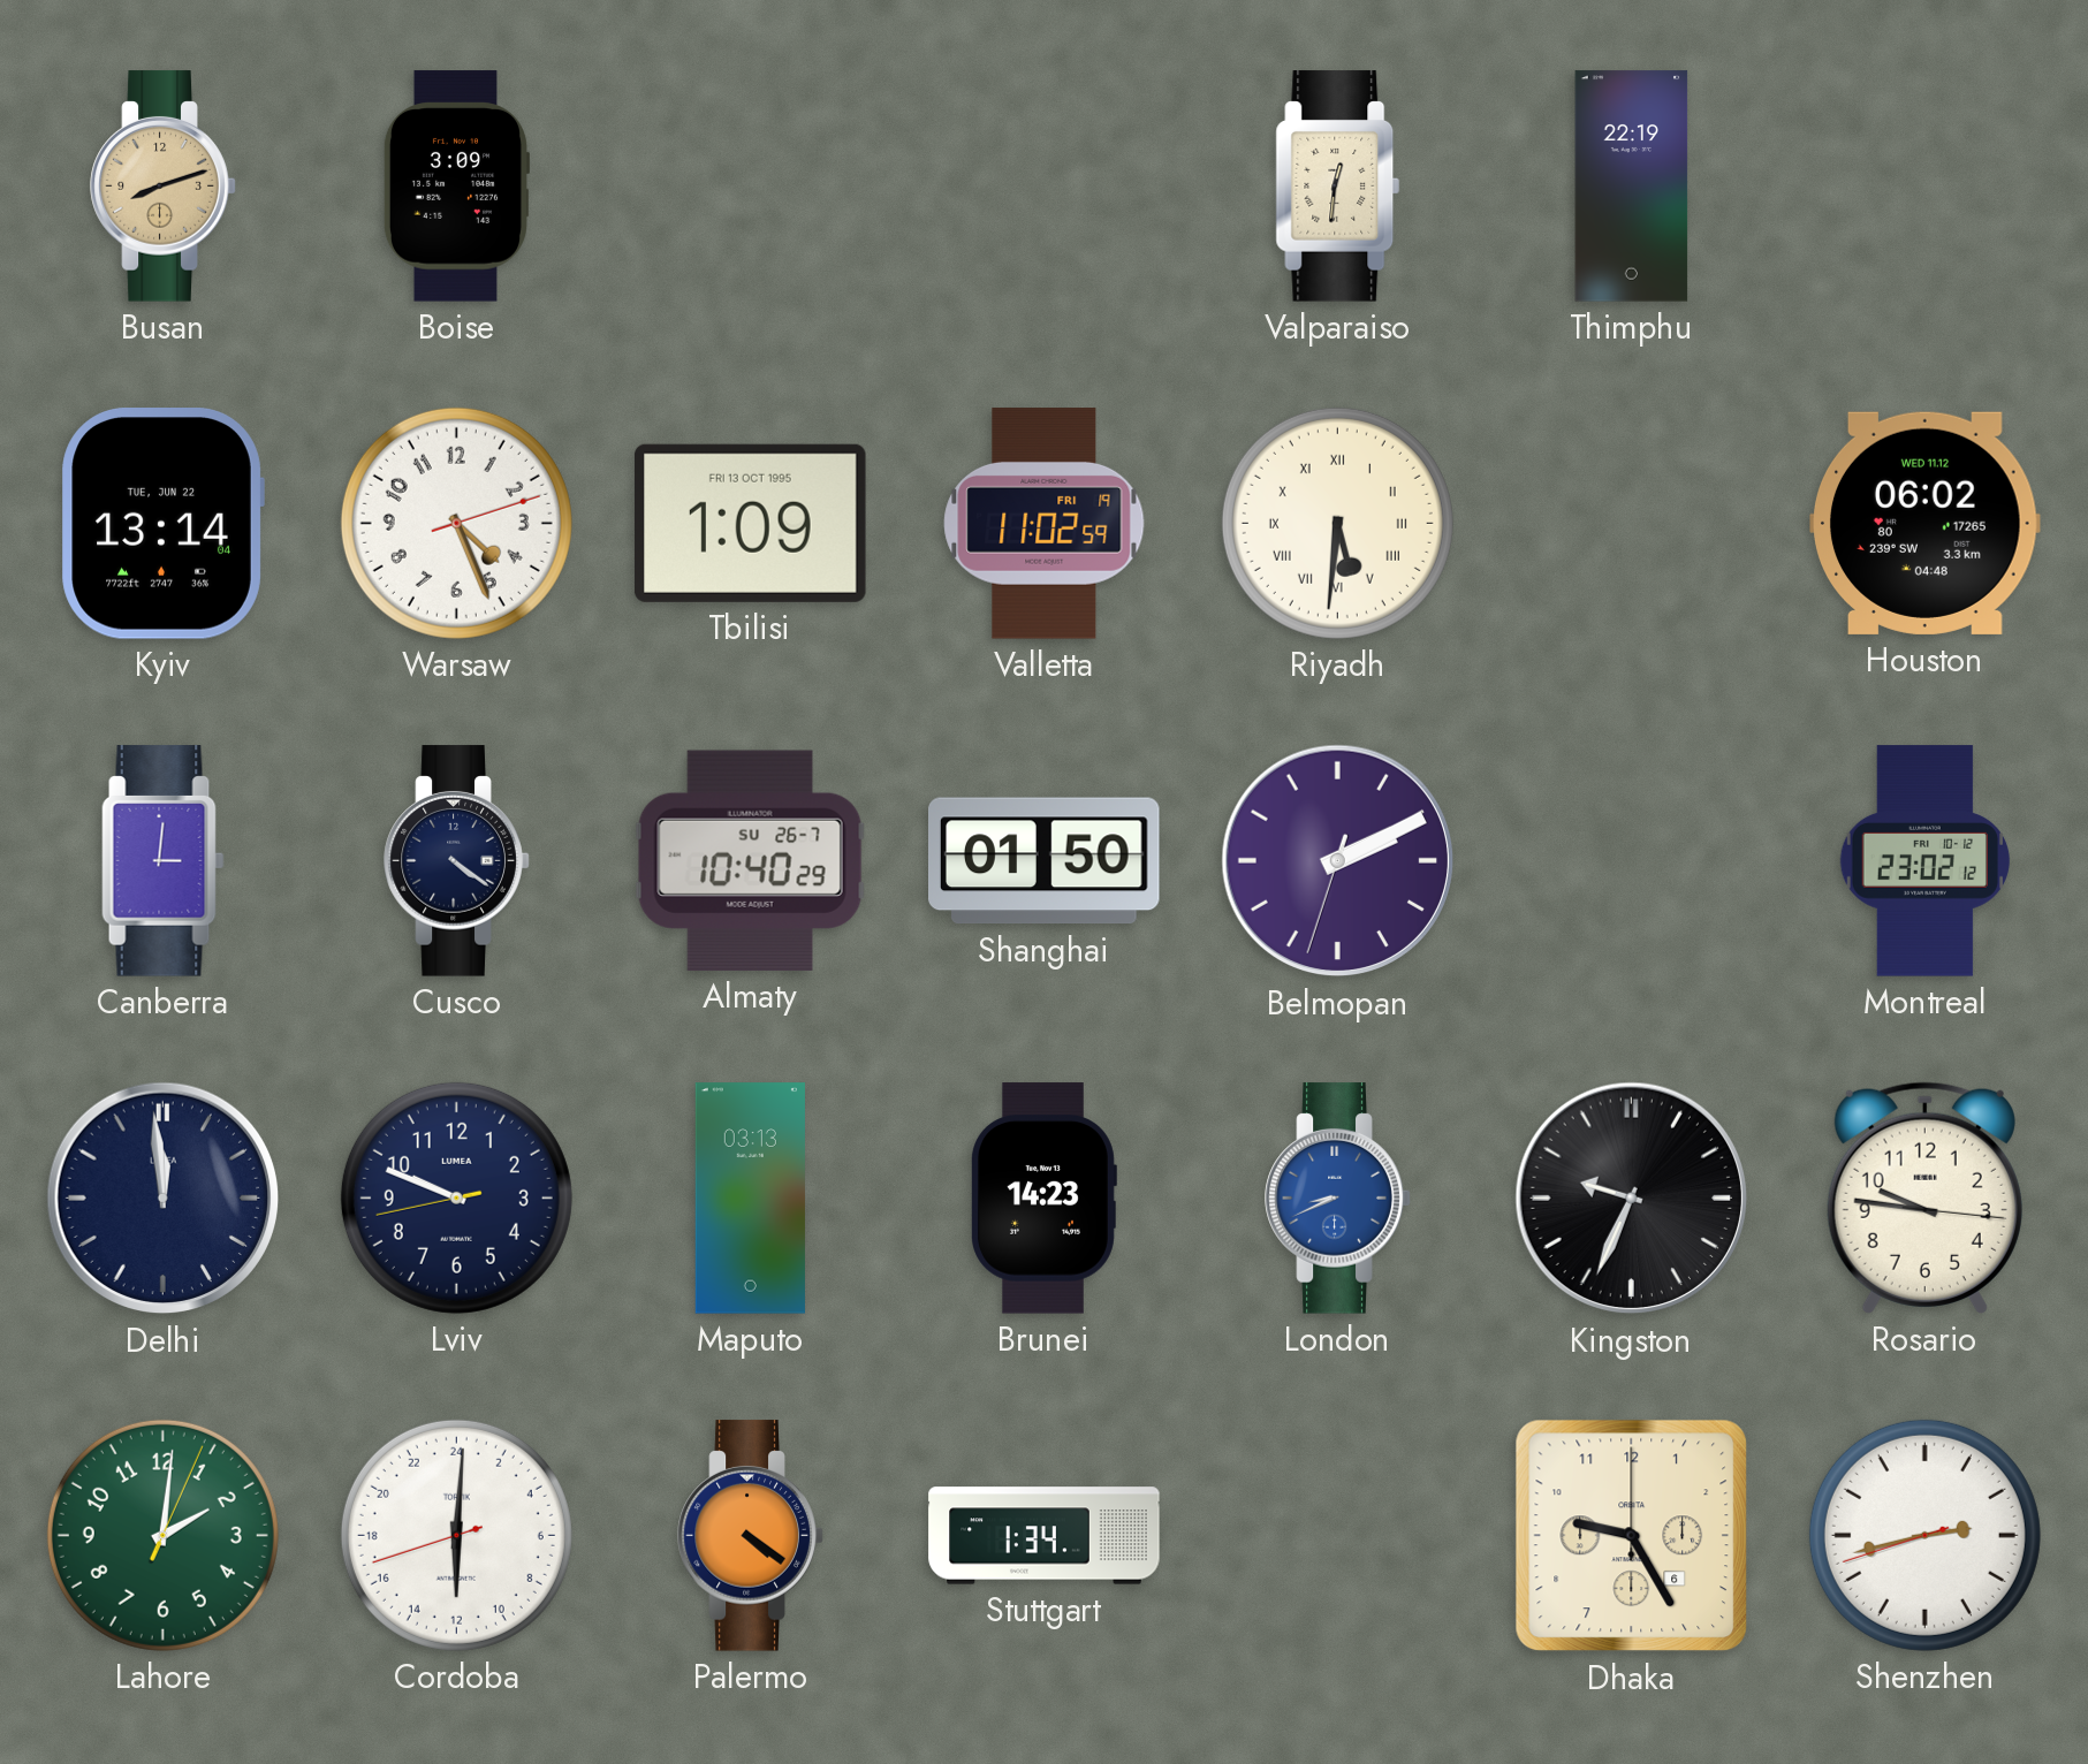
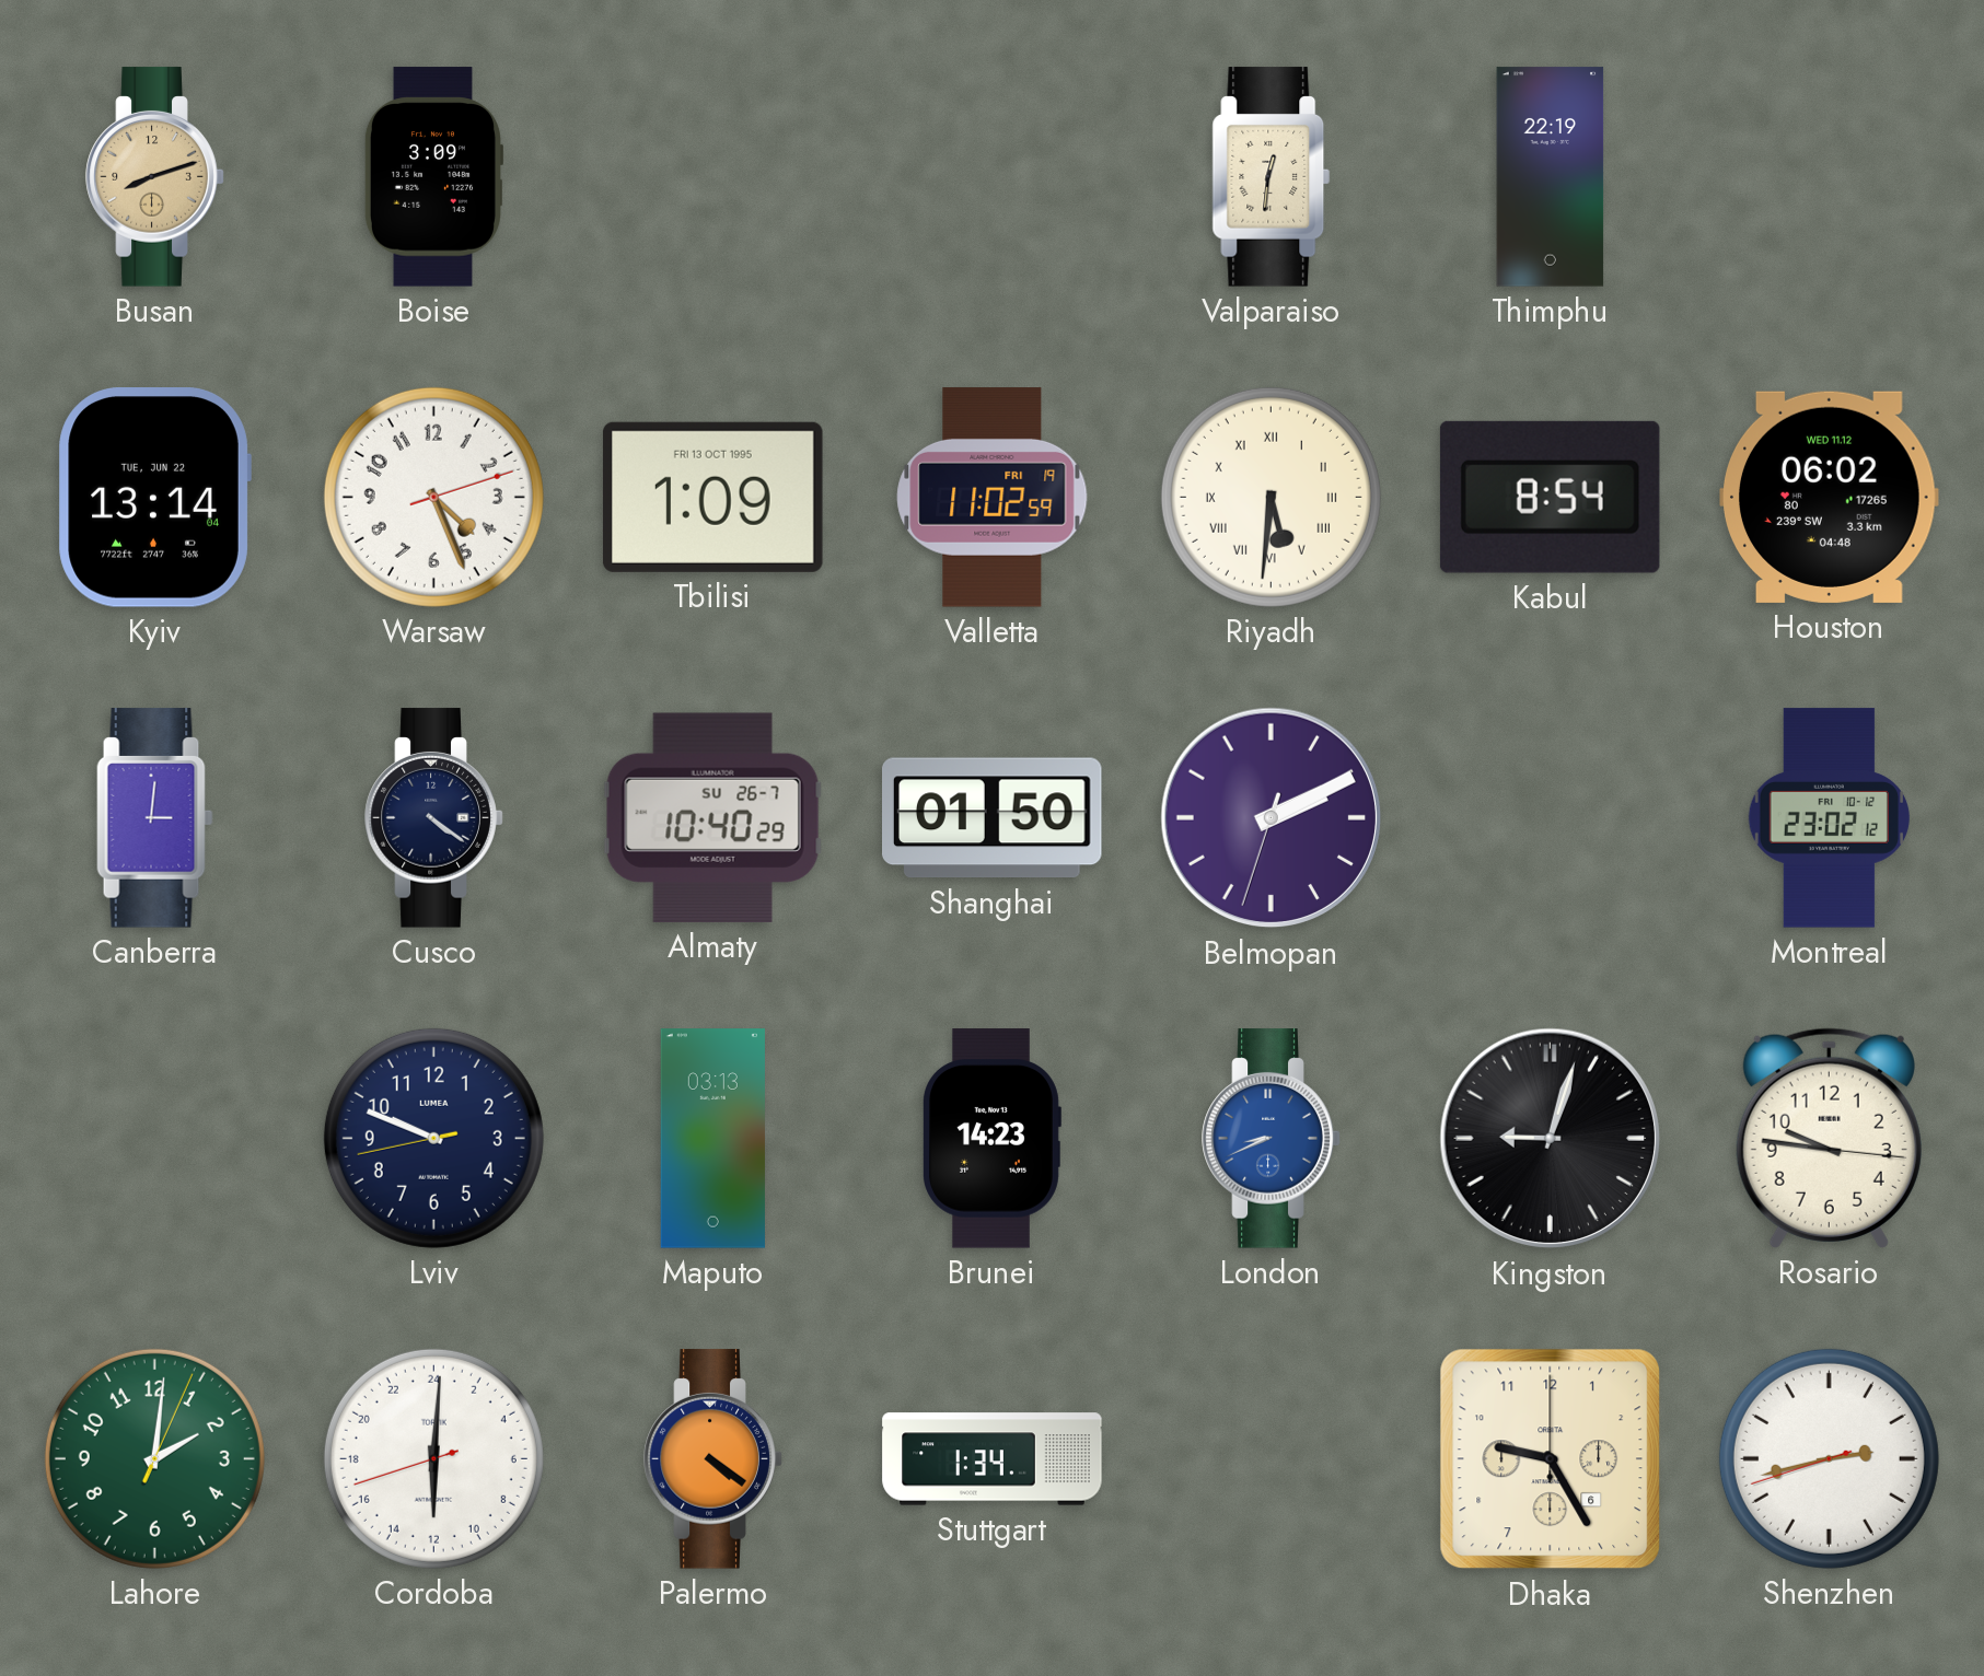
Kabul: none -> 8:54 (1550, 497)
Delhi: 11:59 -> none (164, 1199)
Kingston: 9:34 -> 9:03 (1551, 1139)
